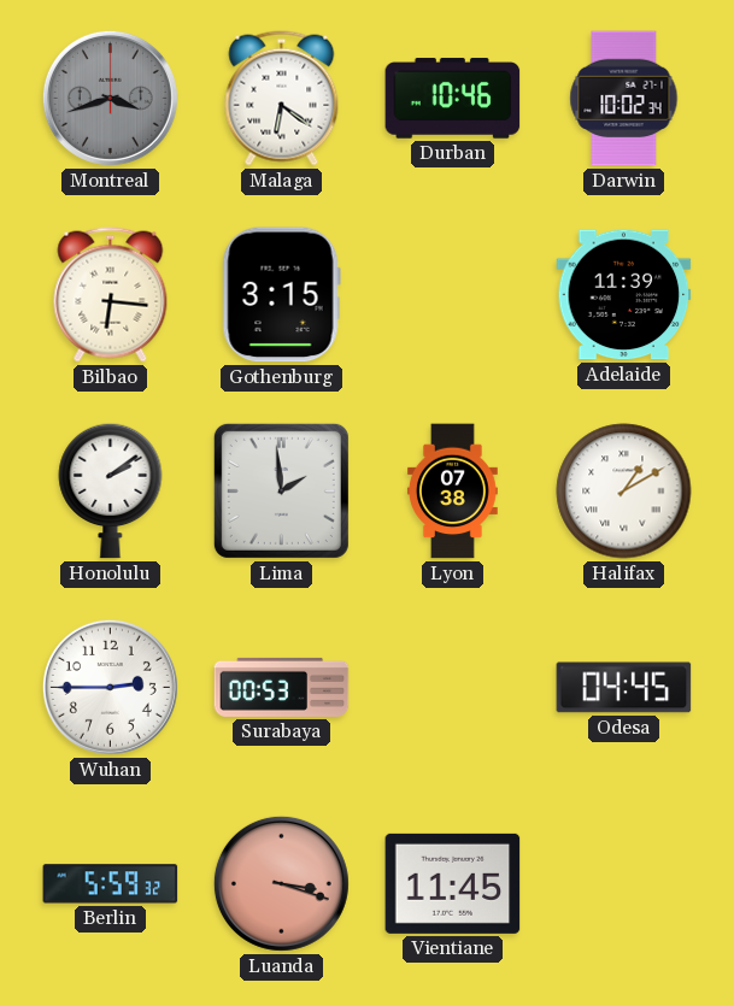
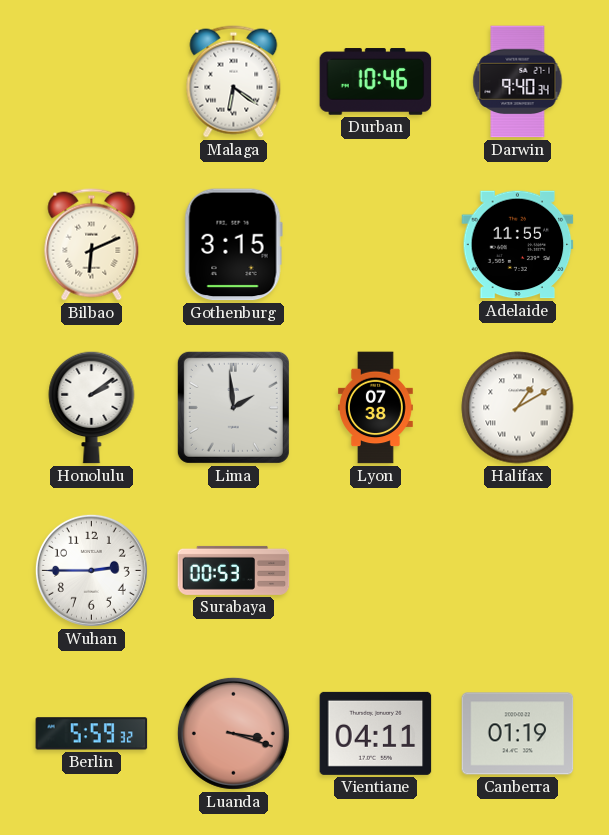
Montreal: 3:42 -> none (110, 98)
Darwin: 10:02 -> 9:40 (518, 82)
Bilbao: 6:16 -> 6:11 (92, 245)
Adelaide: 11:39 -> 11:55 (518, 245)
Odesa: 04:45 -> none (624, 688)
Vientiane: 11:45 -> 04:11 (376, 733)
Canberra: none -> 01:19 (518, 734)
